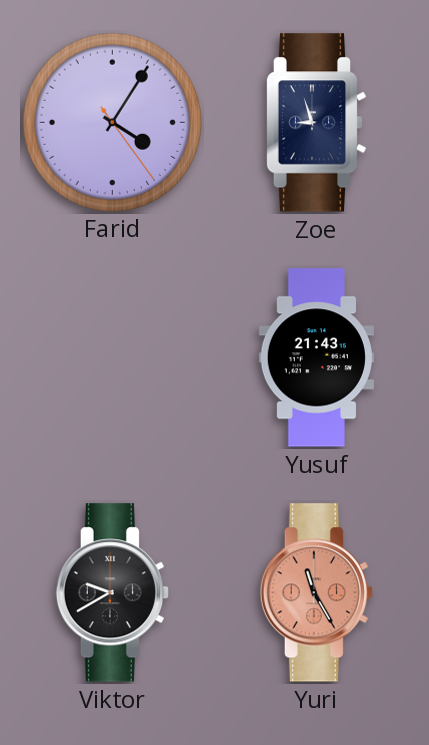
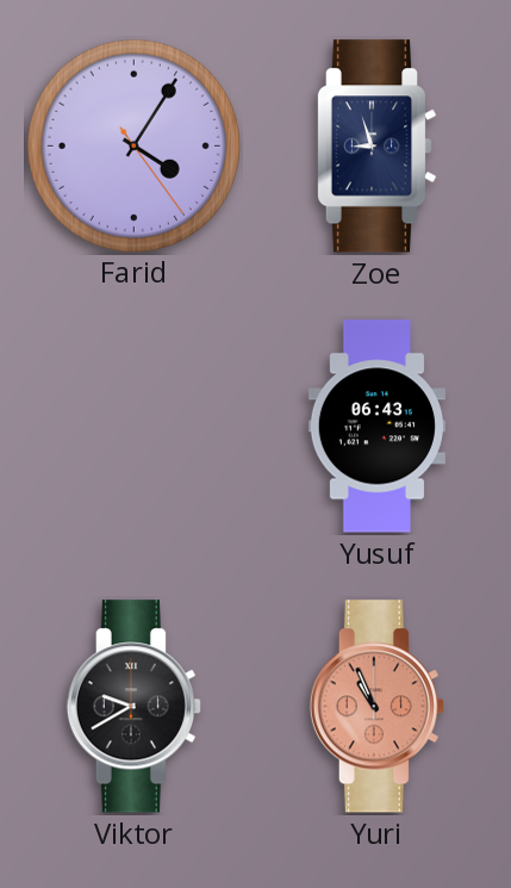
Yusuf: 21:43 -> 06:43 (376, 427)
Yuri: 11:25 -> 10:56 (376, 707)
